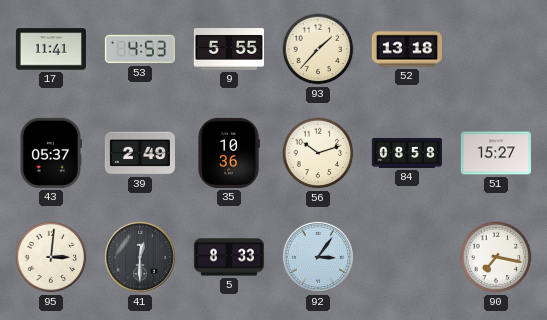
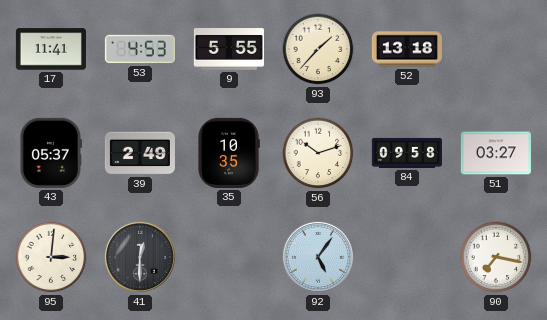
35: 10:36 -> 10:35 (229, 153)
84: 08:58 -> 09:58 (407, 153)
51: 15:27 -> 03:27 (496, 153)
5: 8:33 -> none (229, 257)
92: 3:06 -> 5:06 (318, 257)
